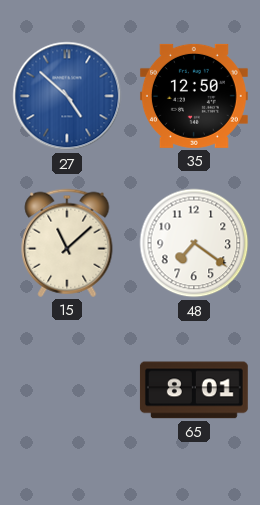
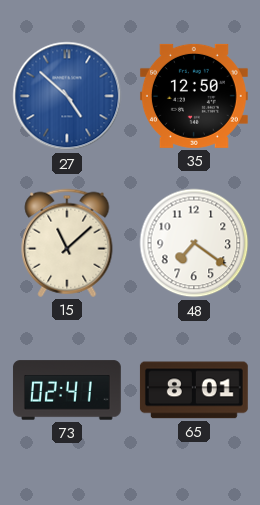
73: none -> 02:41 (67, 390)
